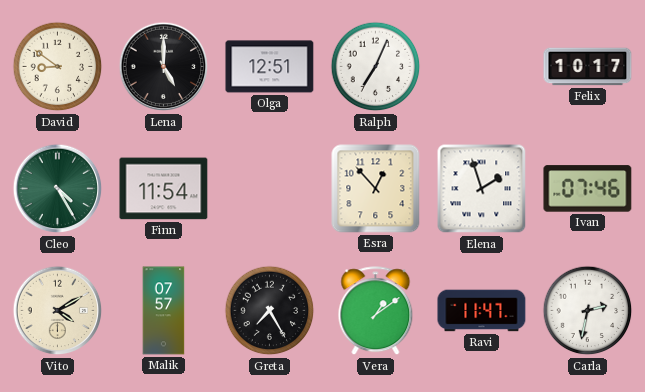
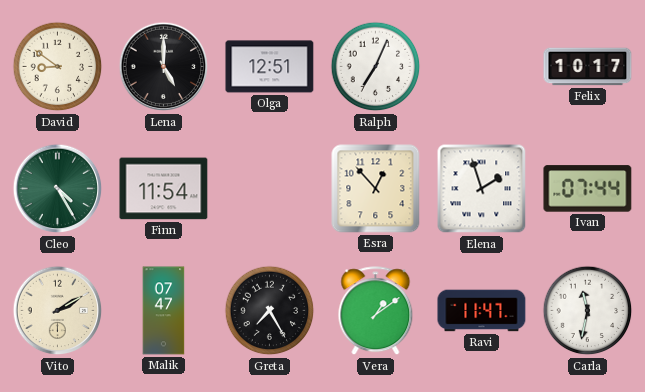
Ivan: 07:46 -> 07:44 (588, 189)
Vito: 4:10 -> 2:10 (58, 311)
Malik: 07:57 -> 07:47 (164, 311)
Carla: 2:32 -> 11:32 (588, 311)
